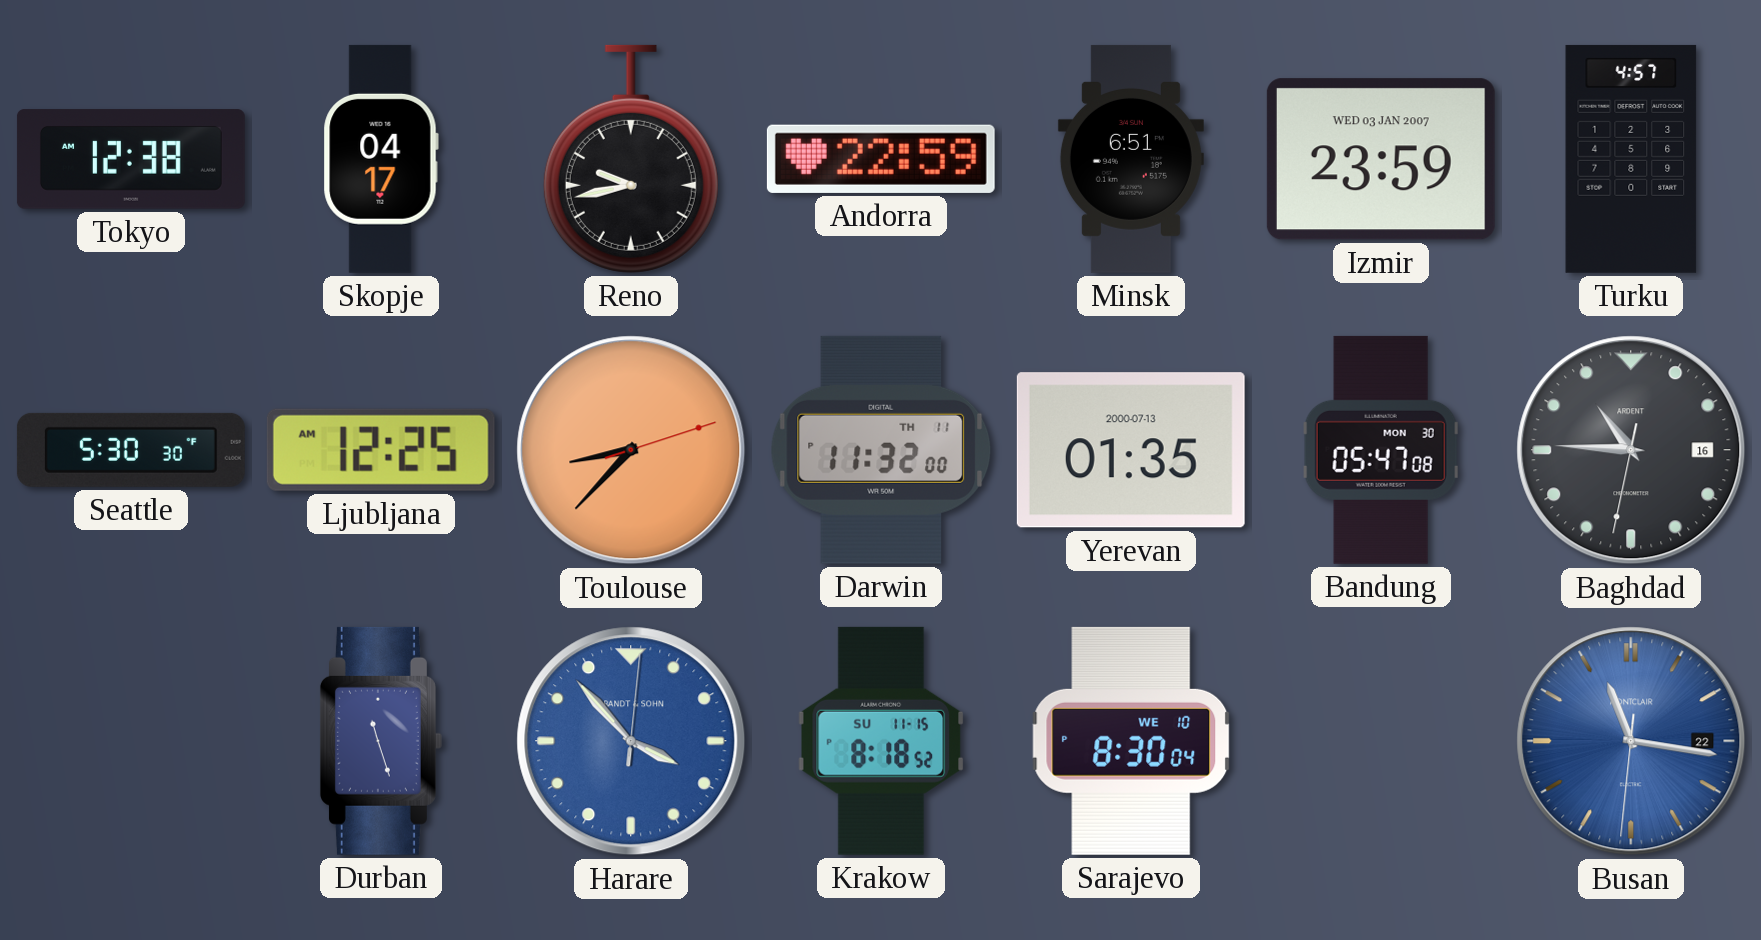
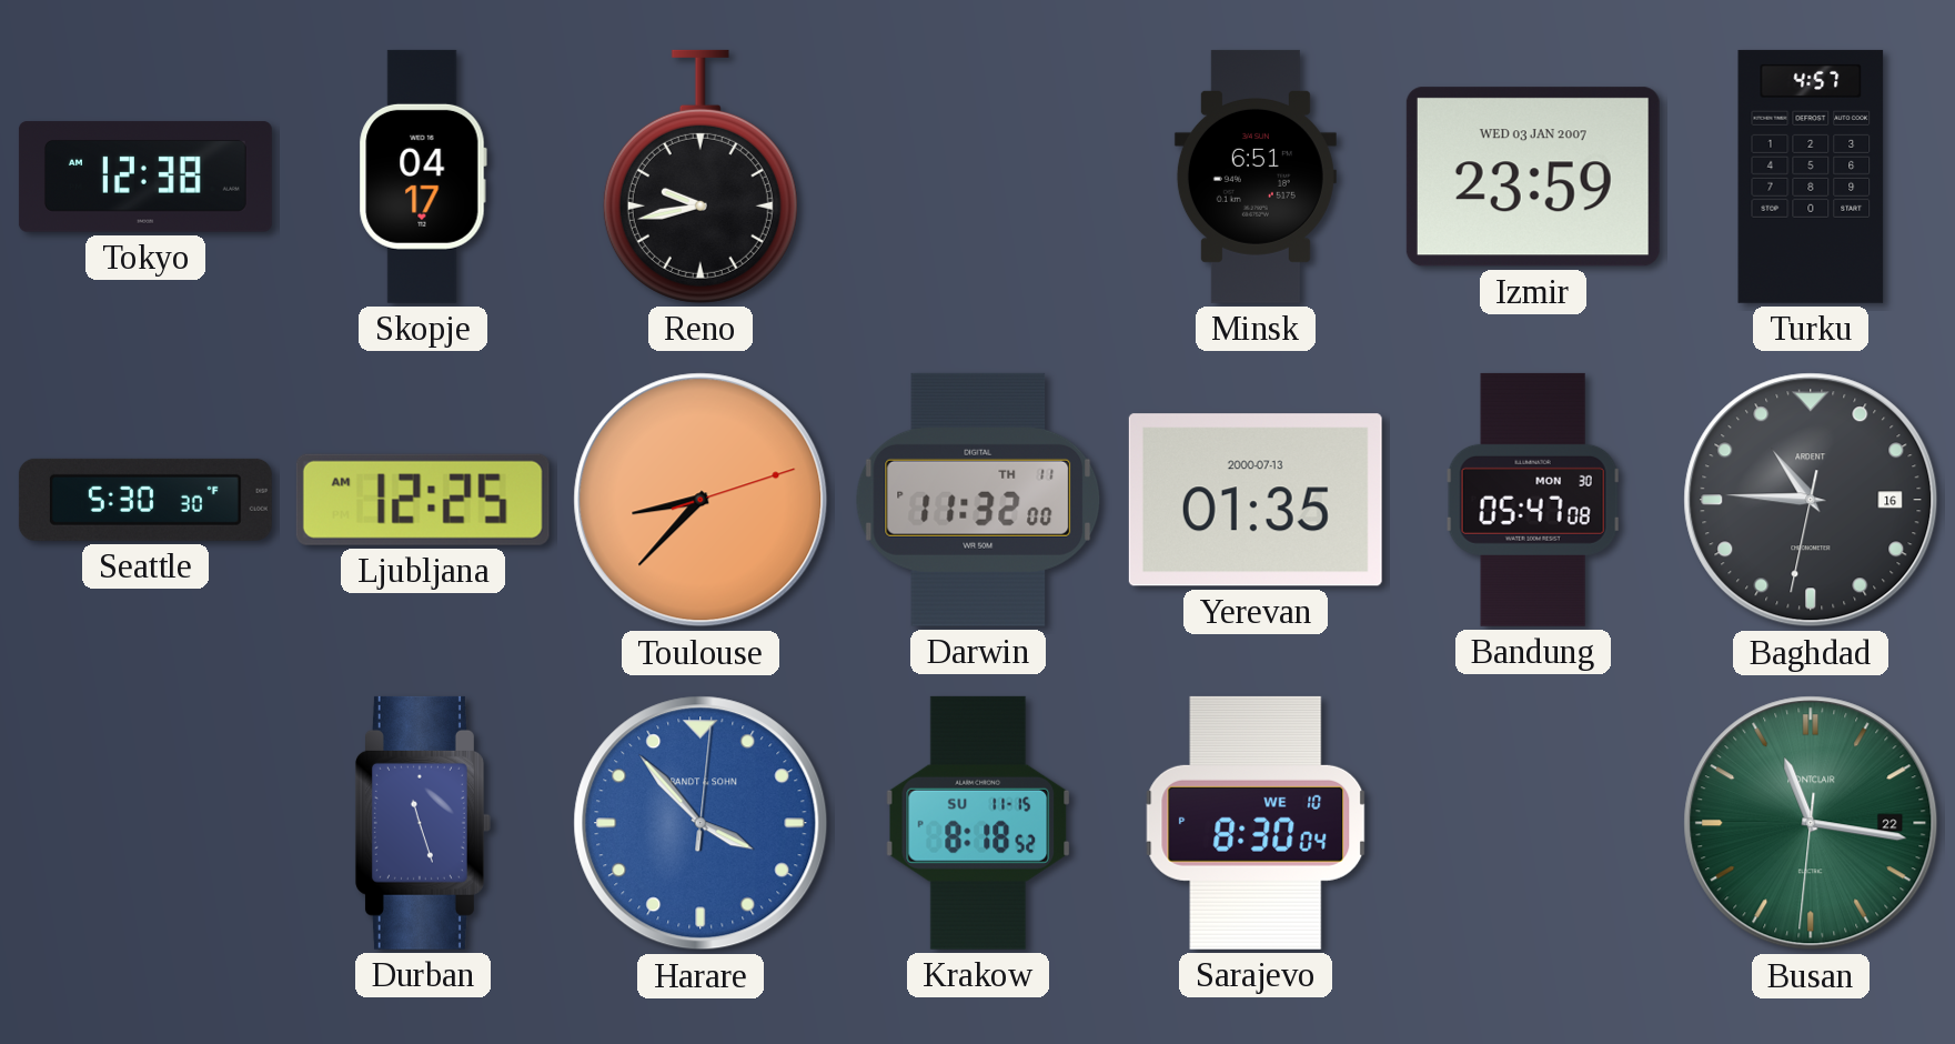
Andorra: 22:59 -> none (881, 159)
Busan dial: blue -> green (1811, 823)
